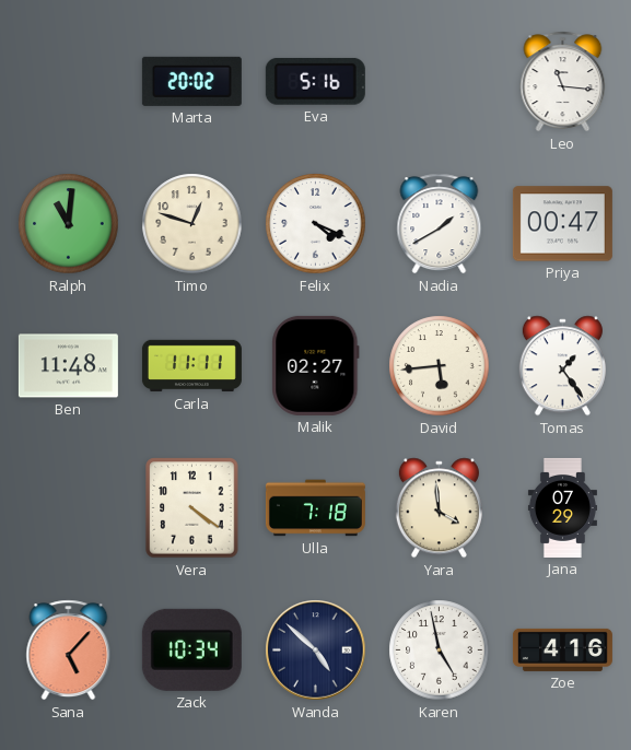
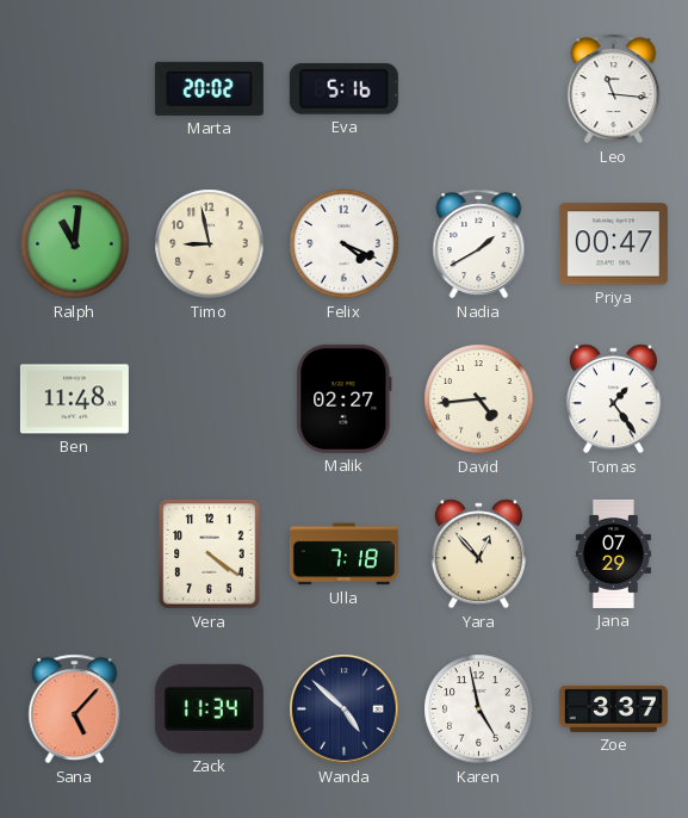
Timo: 12:48 -> 8:58 (210, 244)
Carla: 11:11 -> none (191, 366)
David: 5:44 -> 4:44 (479, 399)
Yara: 3:59 -> 12:53 (478, 554)
Zack: 10:34 -> 11:34 (209, 708)
Zoe: 4:16 -> 3:37 (613, 708)
